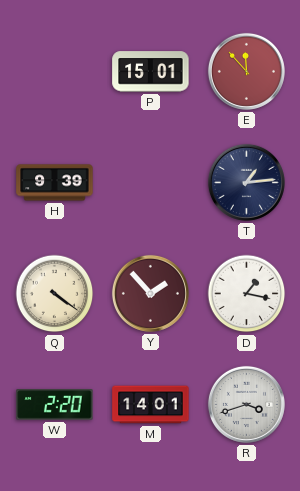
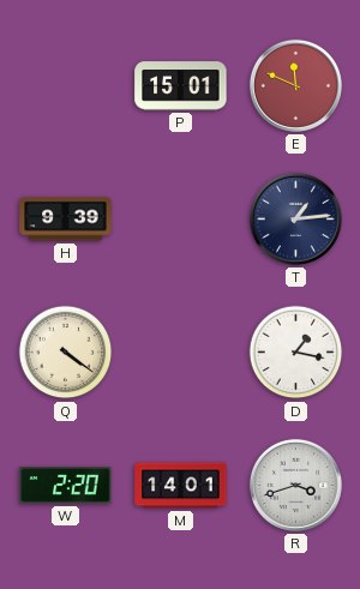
E: 11:53 -> 11:49 (295, 85)
Y: 1:53 -> none (150, 293)
